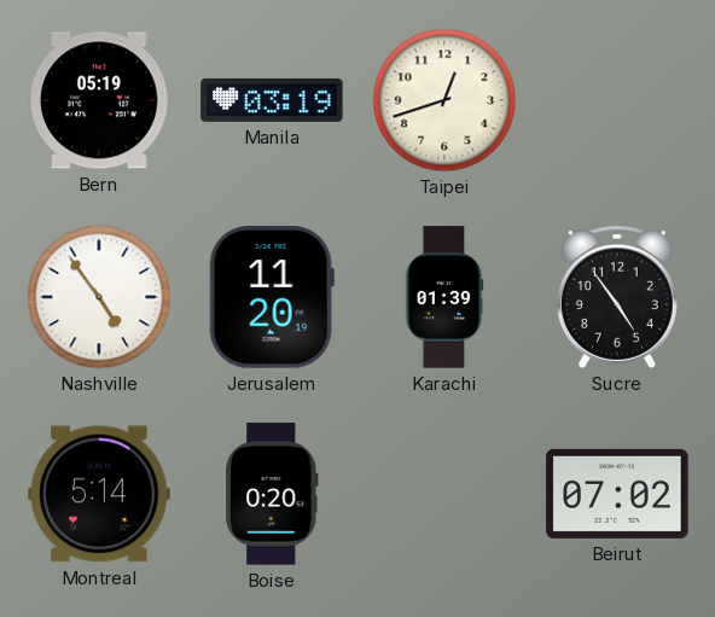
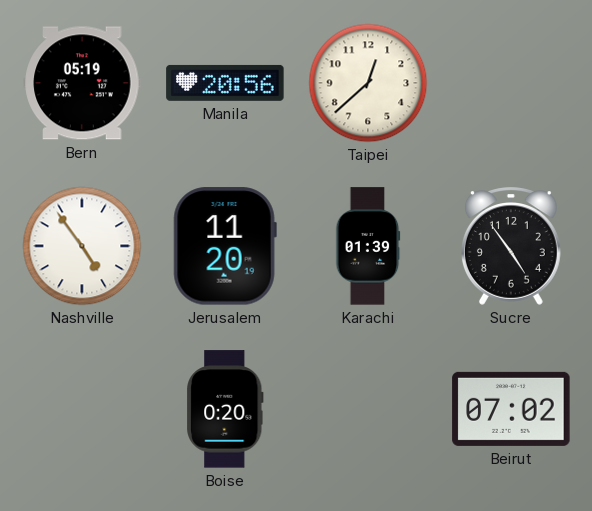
Manila: 03:19 -> 20:56 (225, 83)
Taipei: 12:42 -> 12:38 (368, 83)
Montreal: 5:14 -> none (99, 494)
